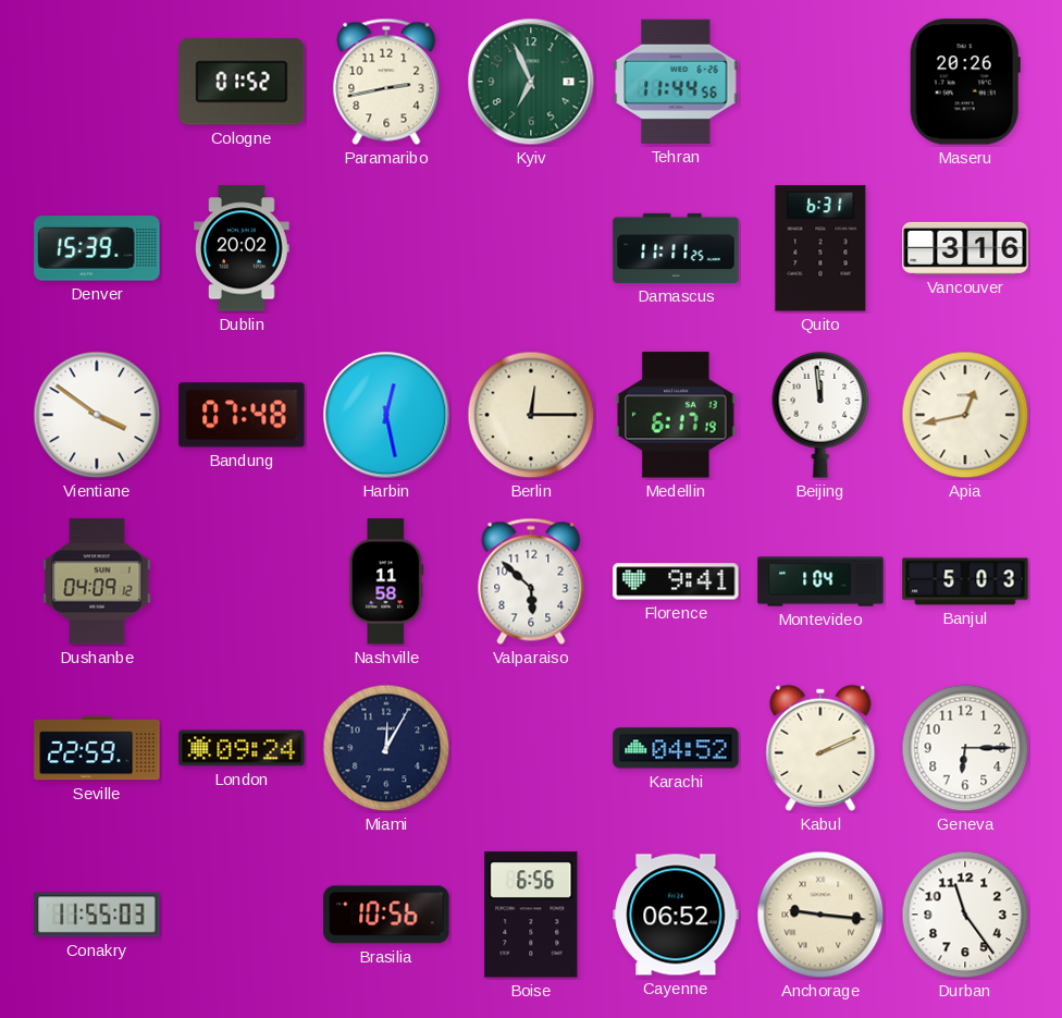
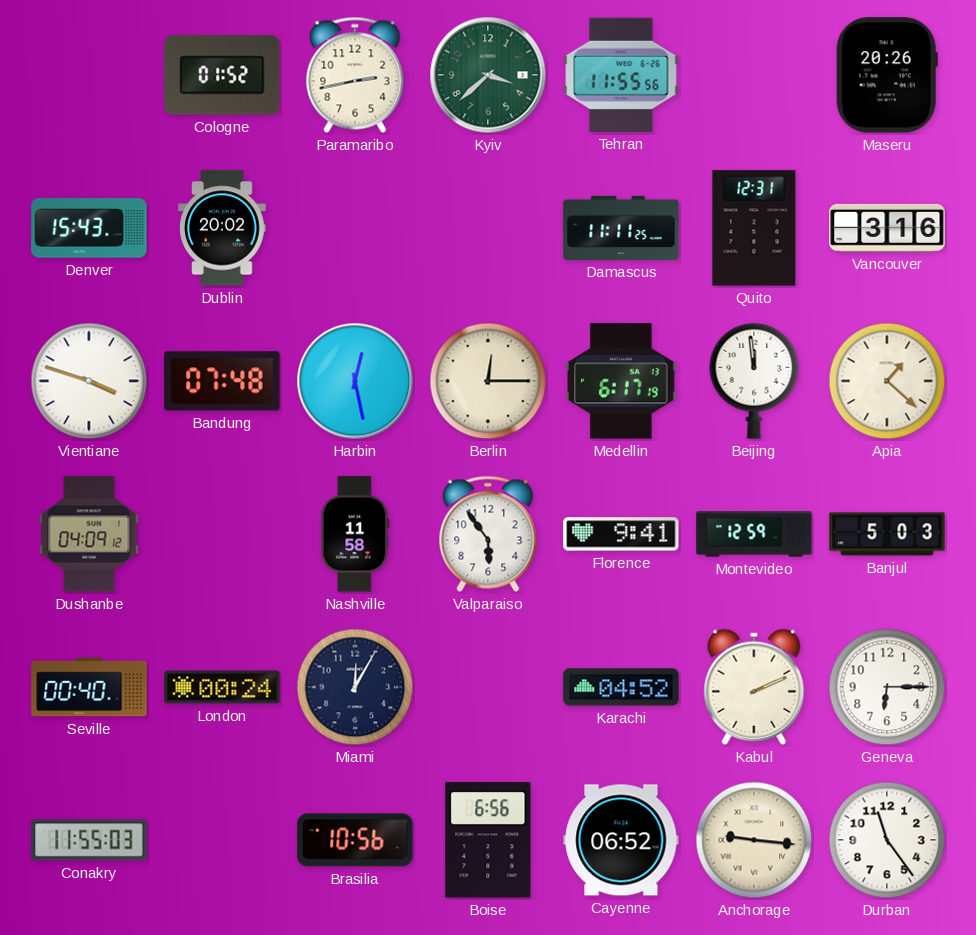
Kyiv: 6:56 -> 3:38 (488, 75)
Tehran: 11:44 -> 11:55 (621, 75)
Denver: 15:39 -> 15:43 (89, 228)
Quito: 6:31 -> 12:31 (754, 228)
Vientiane: 3:51 -> 3:48 (89, 381)
Apia: 12:43 -> 1:22 (887, 381)
Valparaiso: 5:52 -> 5:54 (488, 534)
Montevideo: 1:04 -> 12:59 (754, 534)
Seville: 22:59 -> 00:40 (89, 687)
London: 09:24 -> 00:24 (222, 687)
